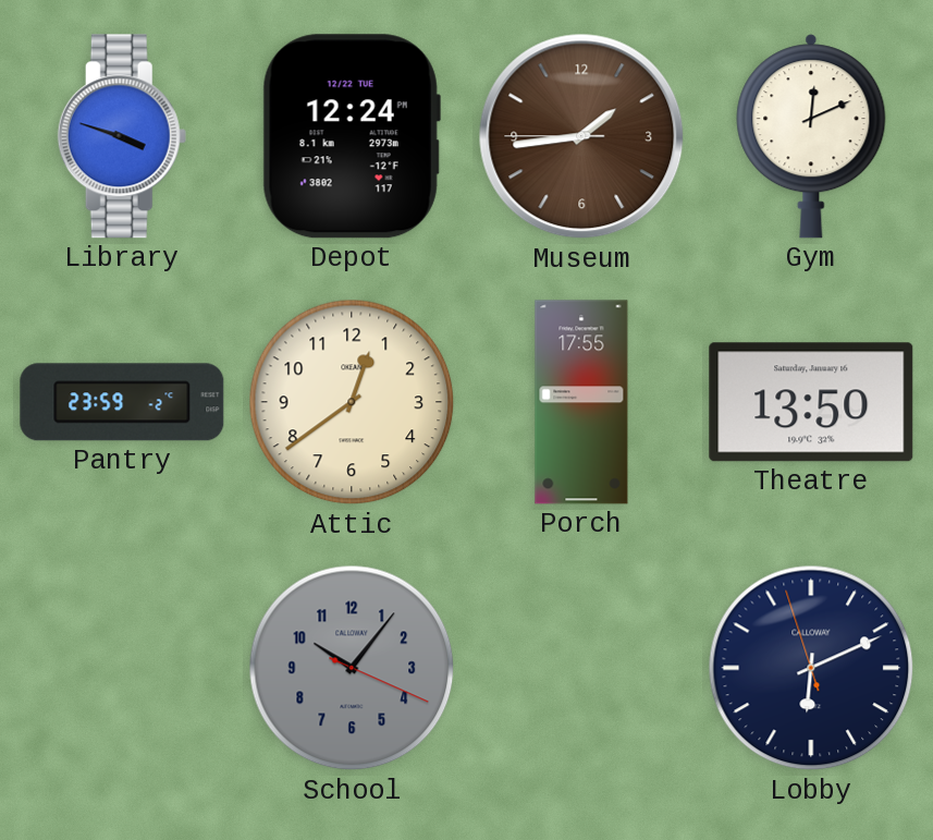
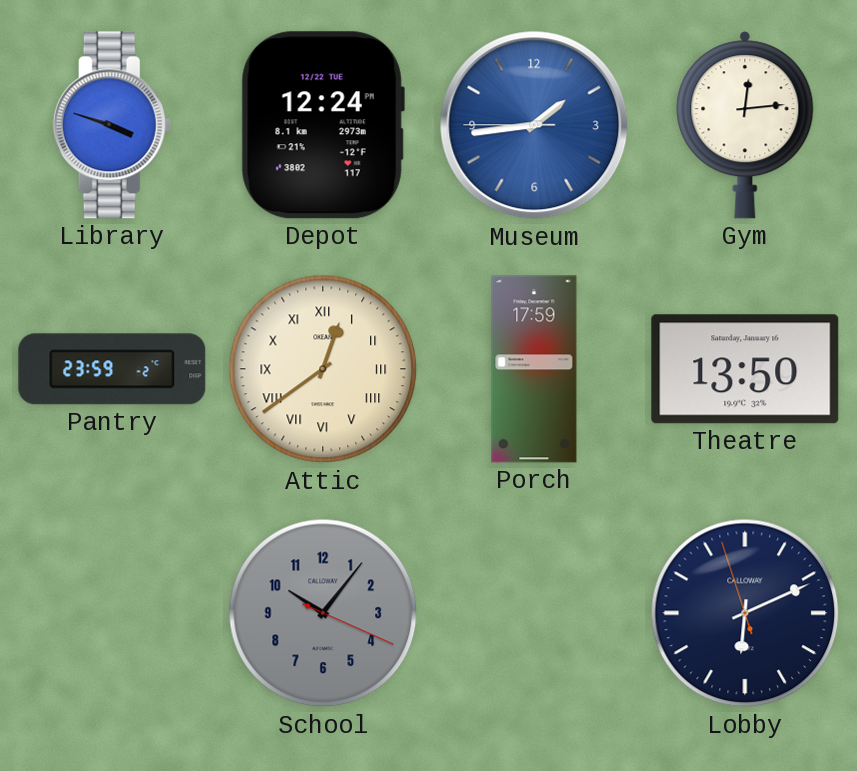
Museum dial: brown -> blue (534, 125)
Gym: 12:11 -> 12:14 (745, 125)
Attic numerals: Arabic -> Roman (323, 369)
Porch: 17:55 -> 17:59 (534, 369)
